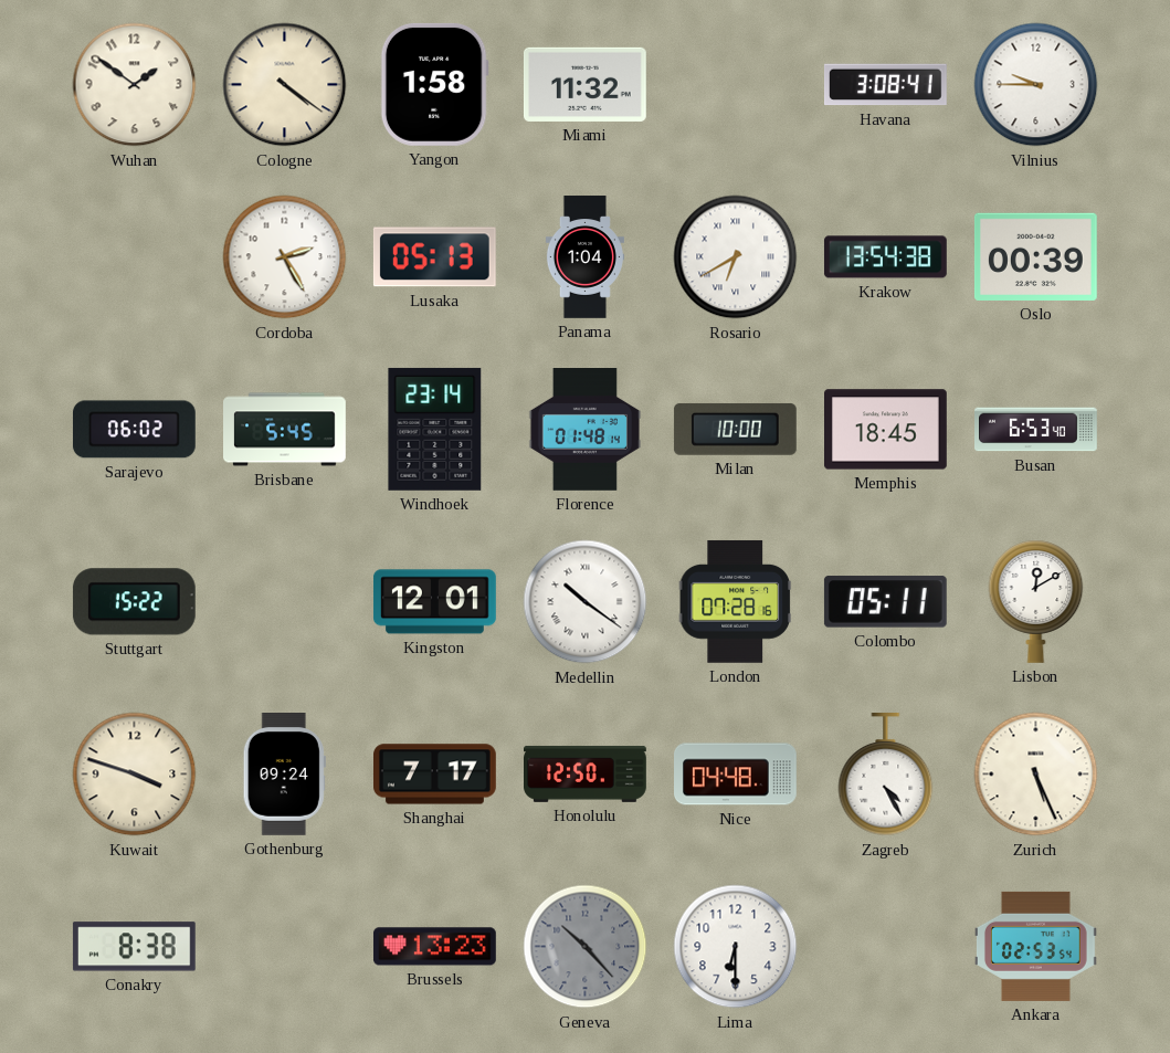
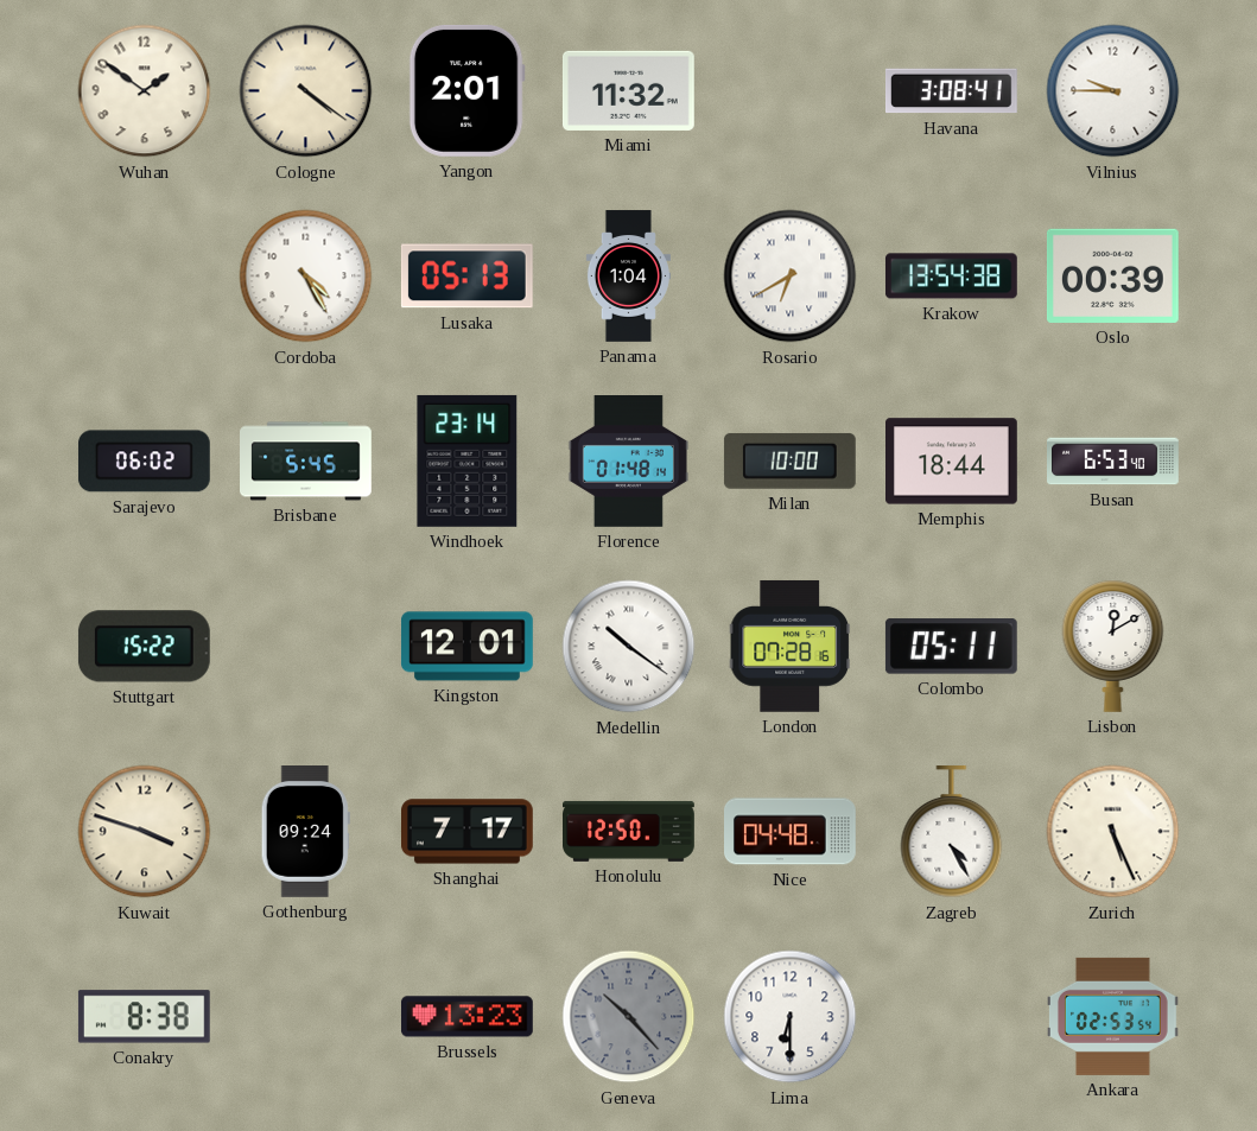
Yangon: 1:58 -> 2:01 (466, 90)
Cordoba: 2:25 -> 4:25 (306, 277)
Memphis: 18:45 -> 18:44 (952, 462)
